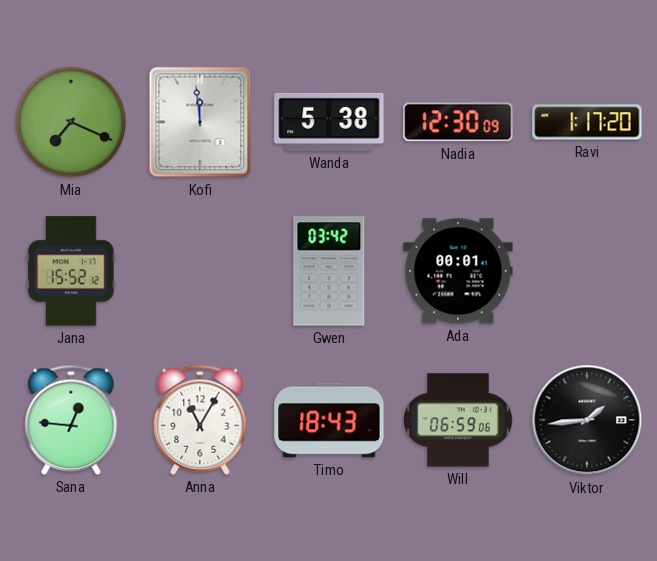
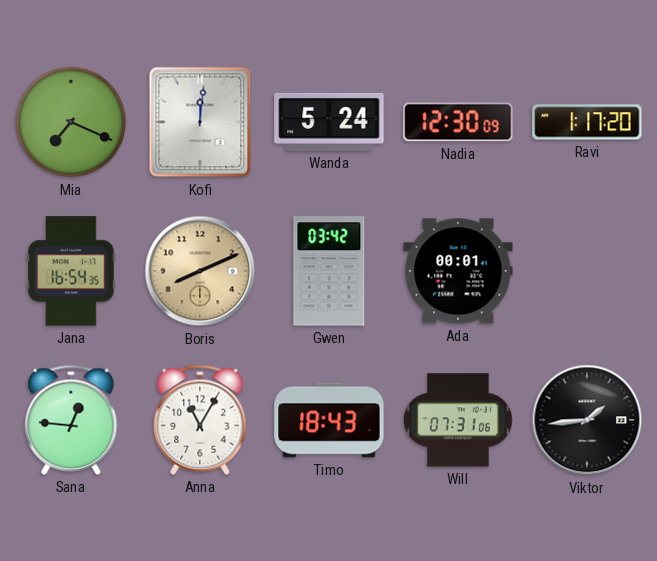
Kofi: 11:59 -> 12:01 (200, 122)
Wanda: 5:38 -> 5:24 (329, 122)
Jana: 15:52 -> 16:54 (71, 271)
Boris: none -> 8:11 (200, 271)
Will: 06:59 -> 07:31 (459, 420)
